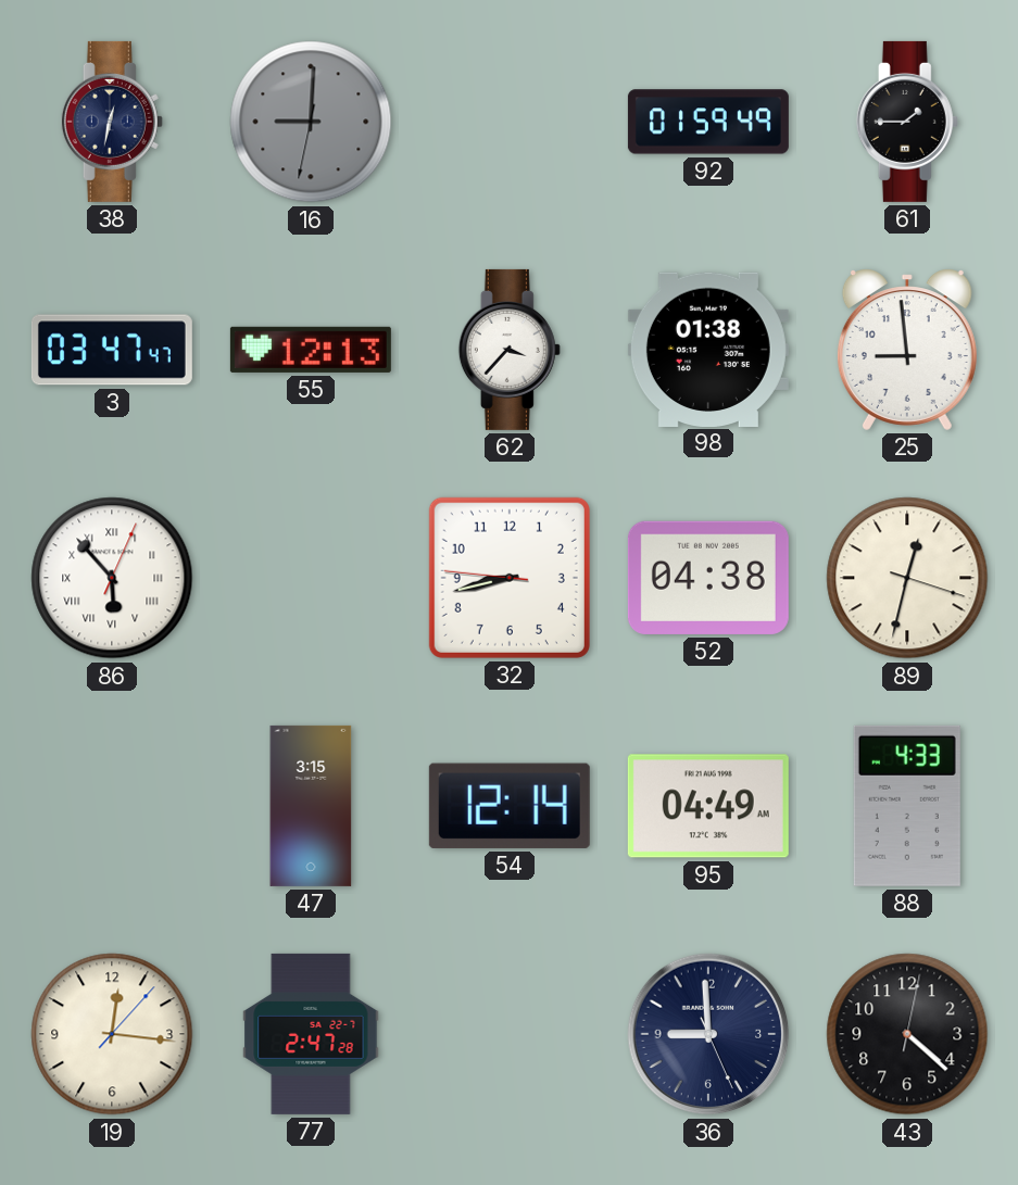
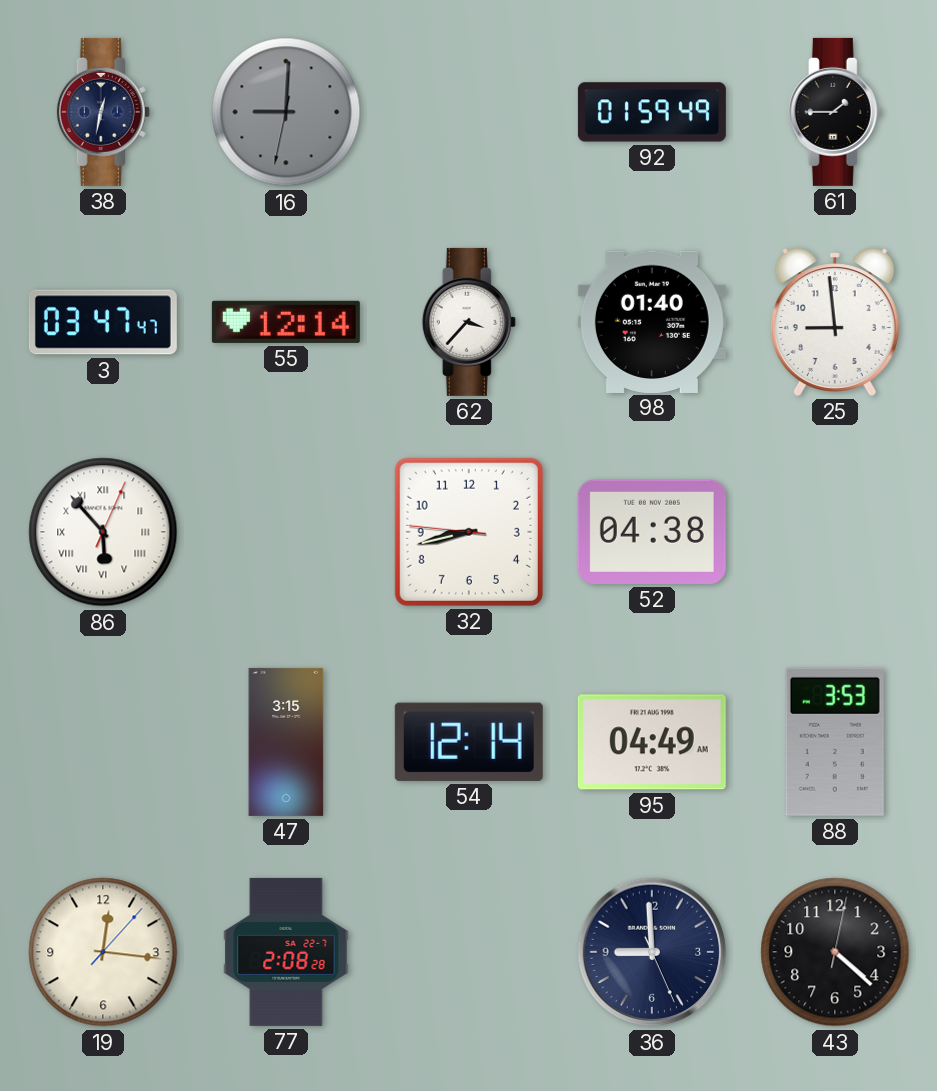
55: 12:13 -> 12:14 (286, 322)
98: 01:38 -> 01:40 (652, 321)
89: 12:32 -> none (907, 578)
88: 4:33 -> 3:53 (835, 742)
77: 2:47 -> 2:08 (286, 952)
